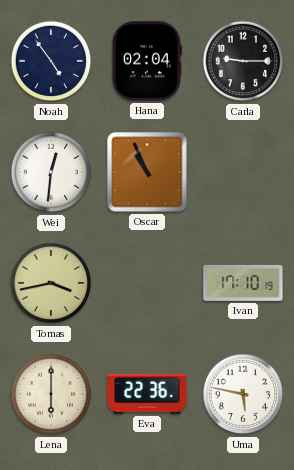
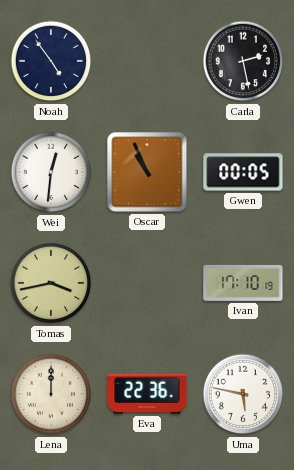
Hana: 02:04 -> none (147, 61)
Carla: 9:15 -> 2:28 (243, 61)
Gwen: none -> 00:05 (243, 172)
Lena: 6:00 -> 12:00 (51, 394)
